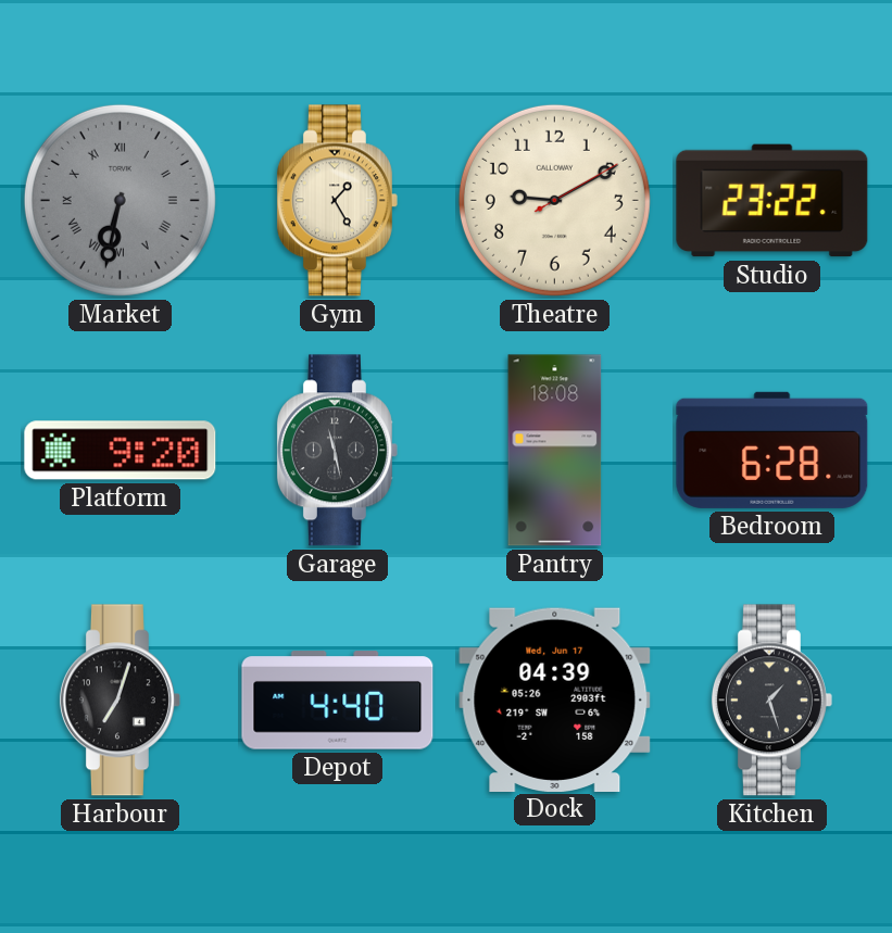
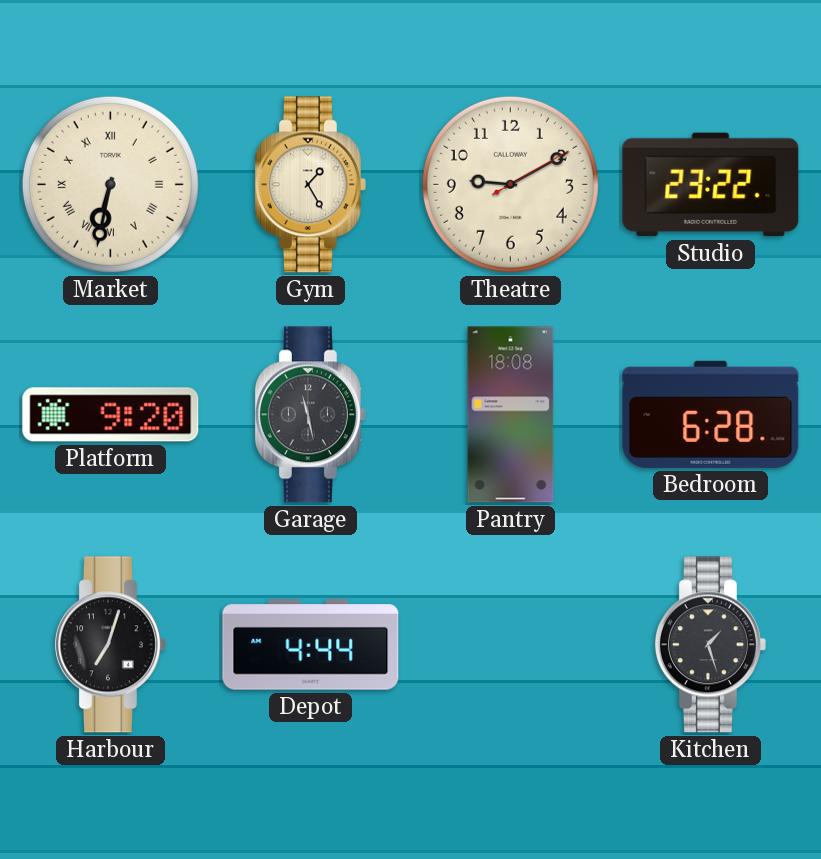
Market dial: grey -> cream (110, 184)
Depot: 4:40 -> 4:44 (311, 645)
Dock: 04:39 -> none (555, 699)
